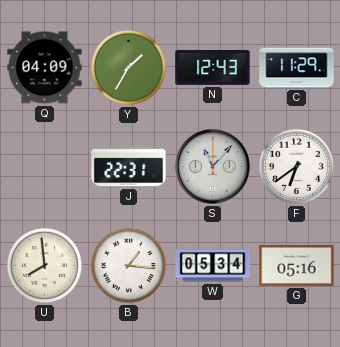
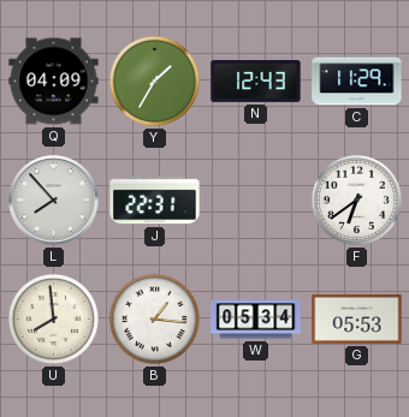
L: none -> 7:53 (54, 201)
S: 11:07 -> none (213, 167)
G: 05:16 -> 05:53 (357, 318)
